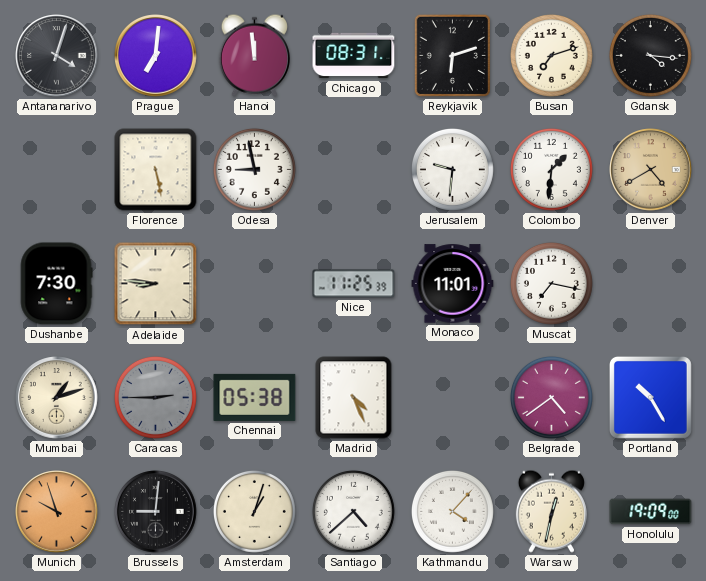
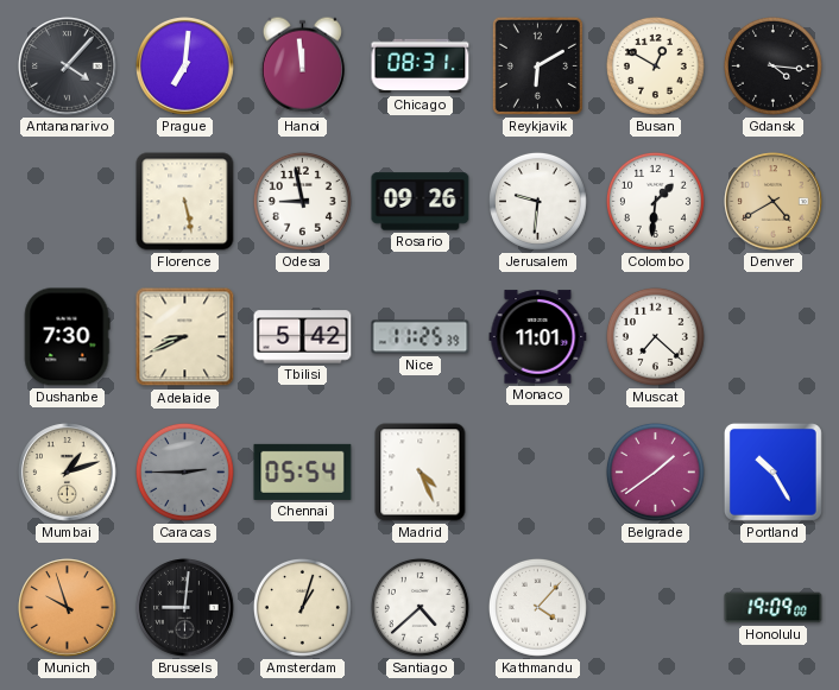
Antananarivo: 4:03 -> 4:07 (68, 67)
Reykjavik: 6:12 -> 6:10 (537, 65)
Busan: 7:12 -> 12:50 (655, 65)
Rosario: none -> 09:26 (421, 202)
Adelaide: 8:46 -> 8:41 (185, 337)
Tbilisi: none -> 5:42 (303, 337)
Muscat: 7:17 -> 7:22 (655, 336)
Chennai: 05:38 -> 05:54 (303, 471)
Belgrade: 4:39 -> 1:39 (655, 471)
Warsaw: 12:32 -> none (551, 511)
